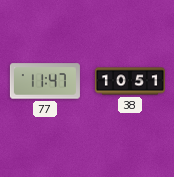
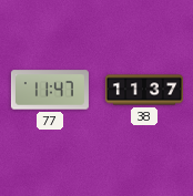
38: 10:51 -> 11:37 (144, 90)
